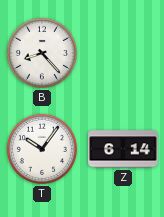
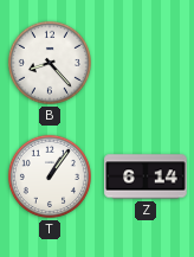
T: 10:06 -> 1:06 (50, 176)
